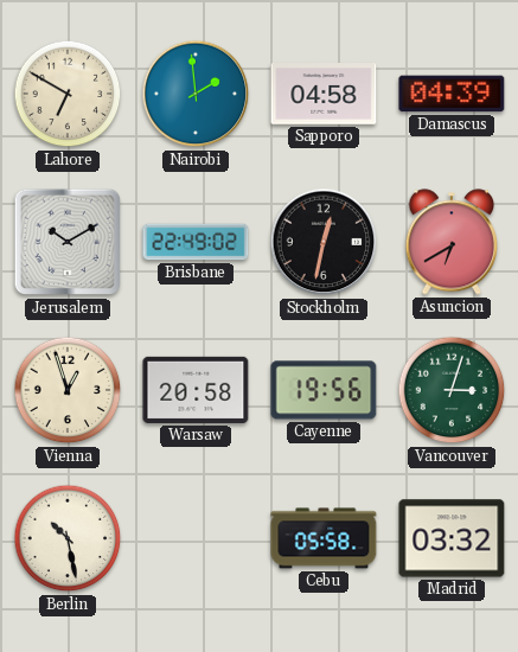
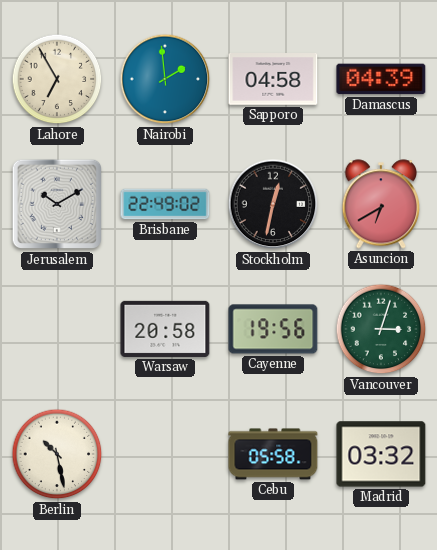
Lahore: 6:50 -> 6:55 (57, 79)
Vienna: 12:57 -> none (68, 390)
